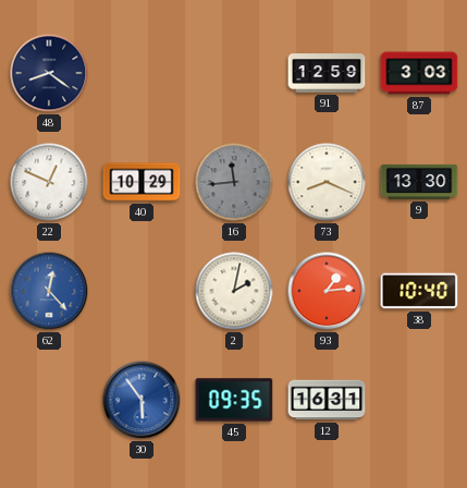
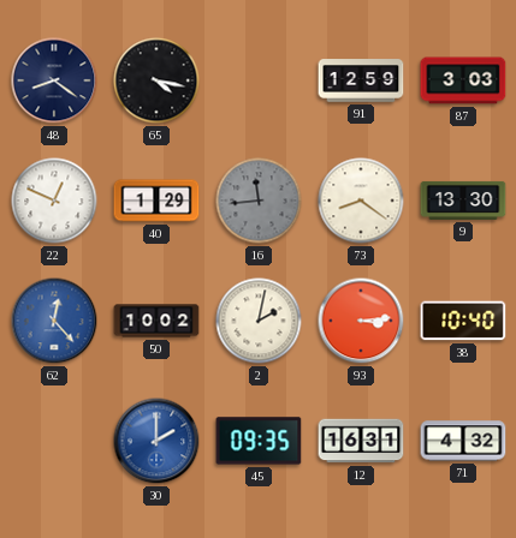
65: none -> 4:17 (156, 80)
40: 10:29 -> 1:29 (156, 201)
73: 8:19 -> 8:21 (361, 201)
50: none -> 10:02 (156, 321)
93: 1:14 -> 3:14 (361, 321)
30: 5:54 -> 2:00 (156, 441)
71: none -> 4:32 (463, 441)
